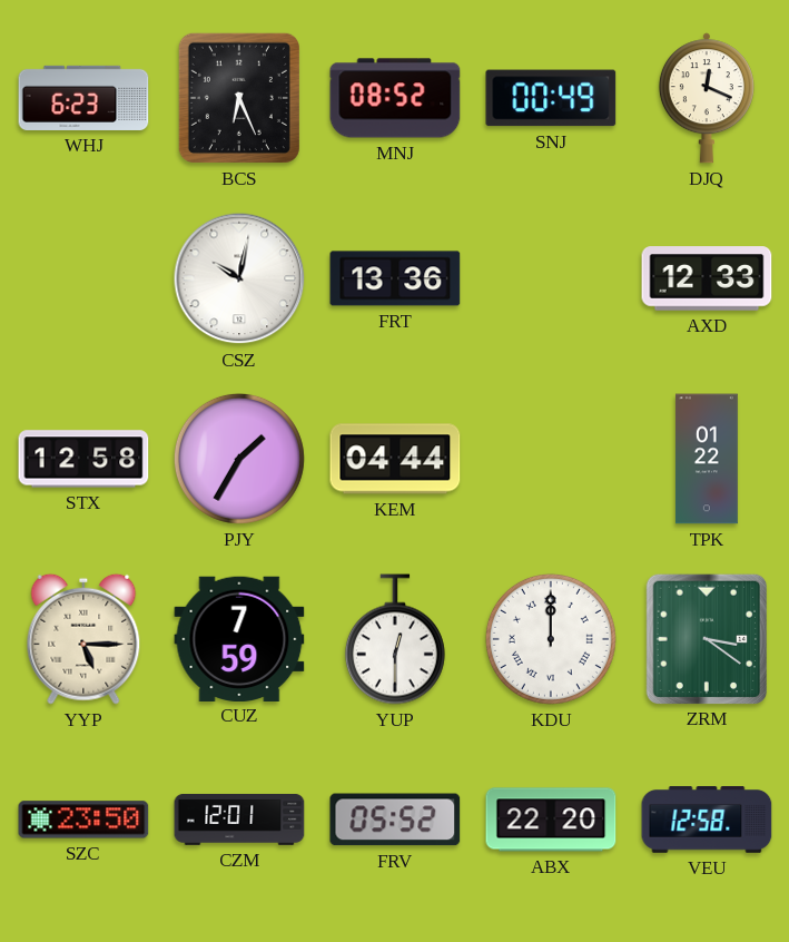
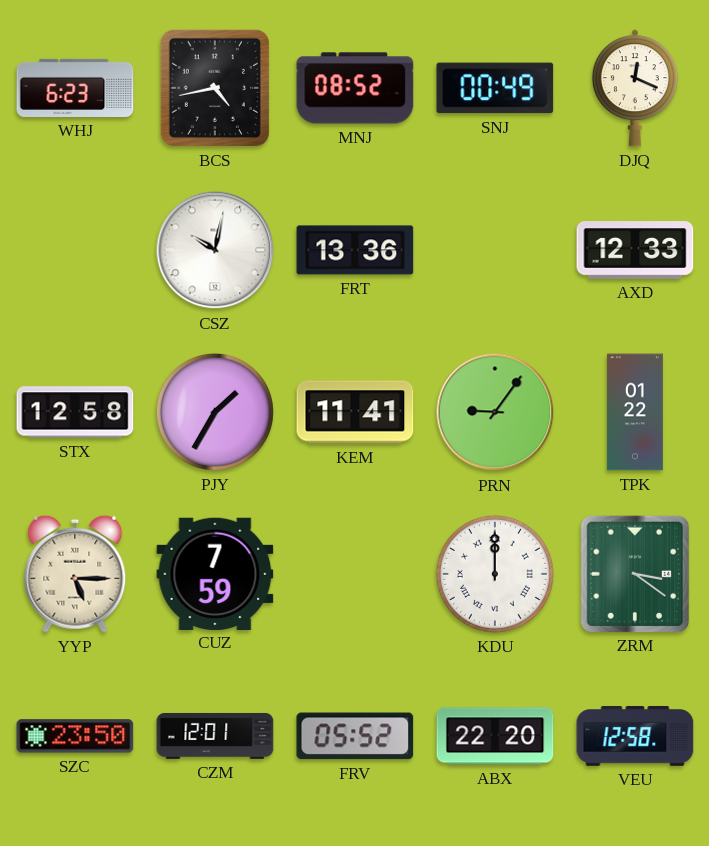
BCS: 6:26 -> 4:43 (215, 88)
KEM: 04:44 -> 11:41 (355, 412)
PRN: none -> 9:06 (495, 412)
YUP: 12:30 -> none (395, 639)
